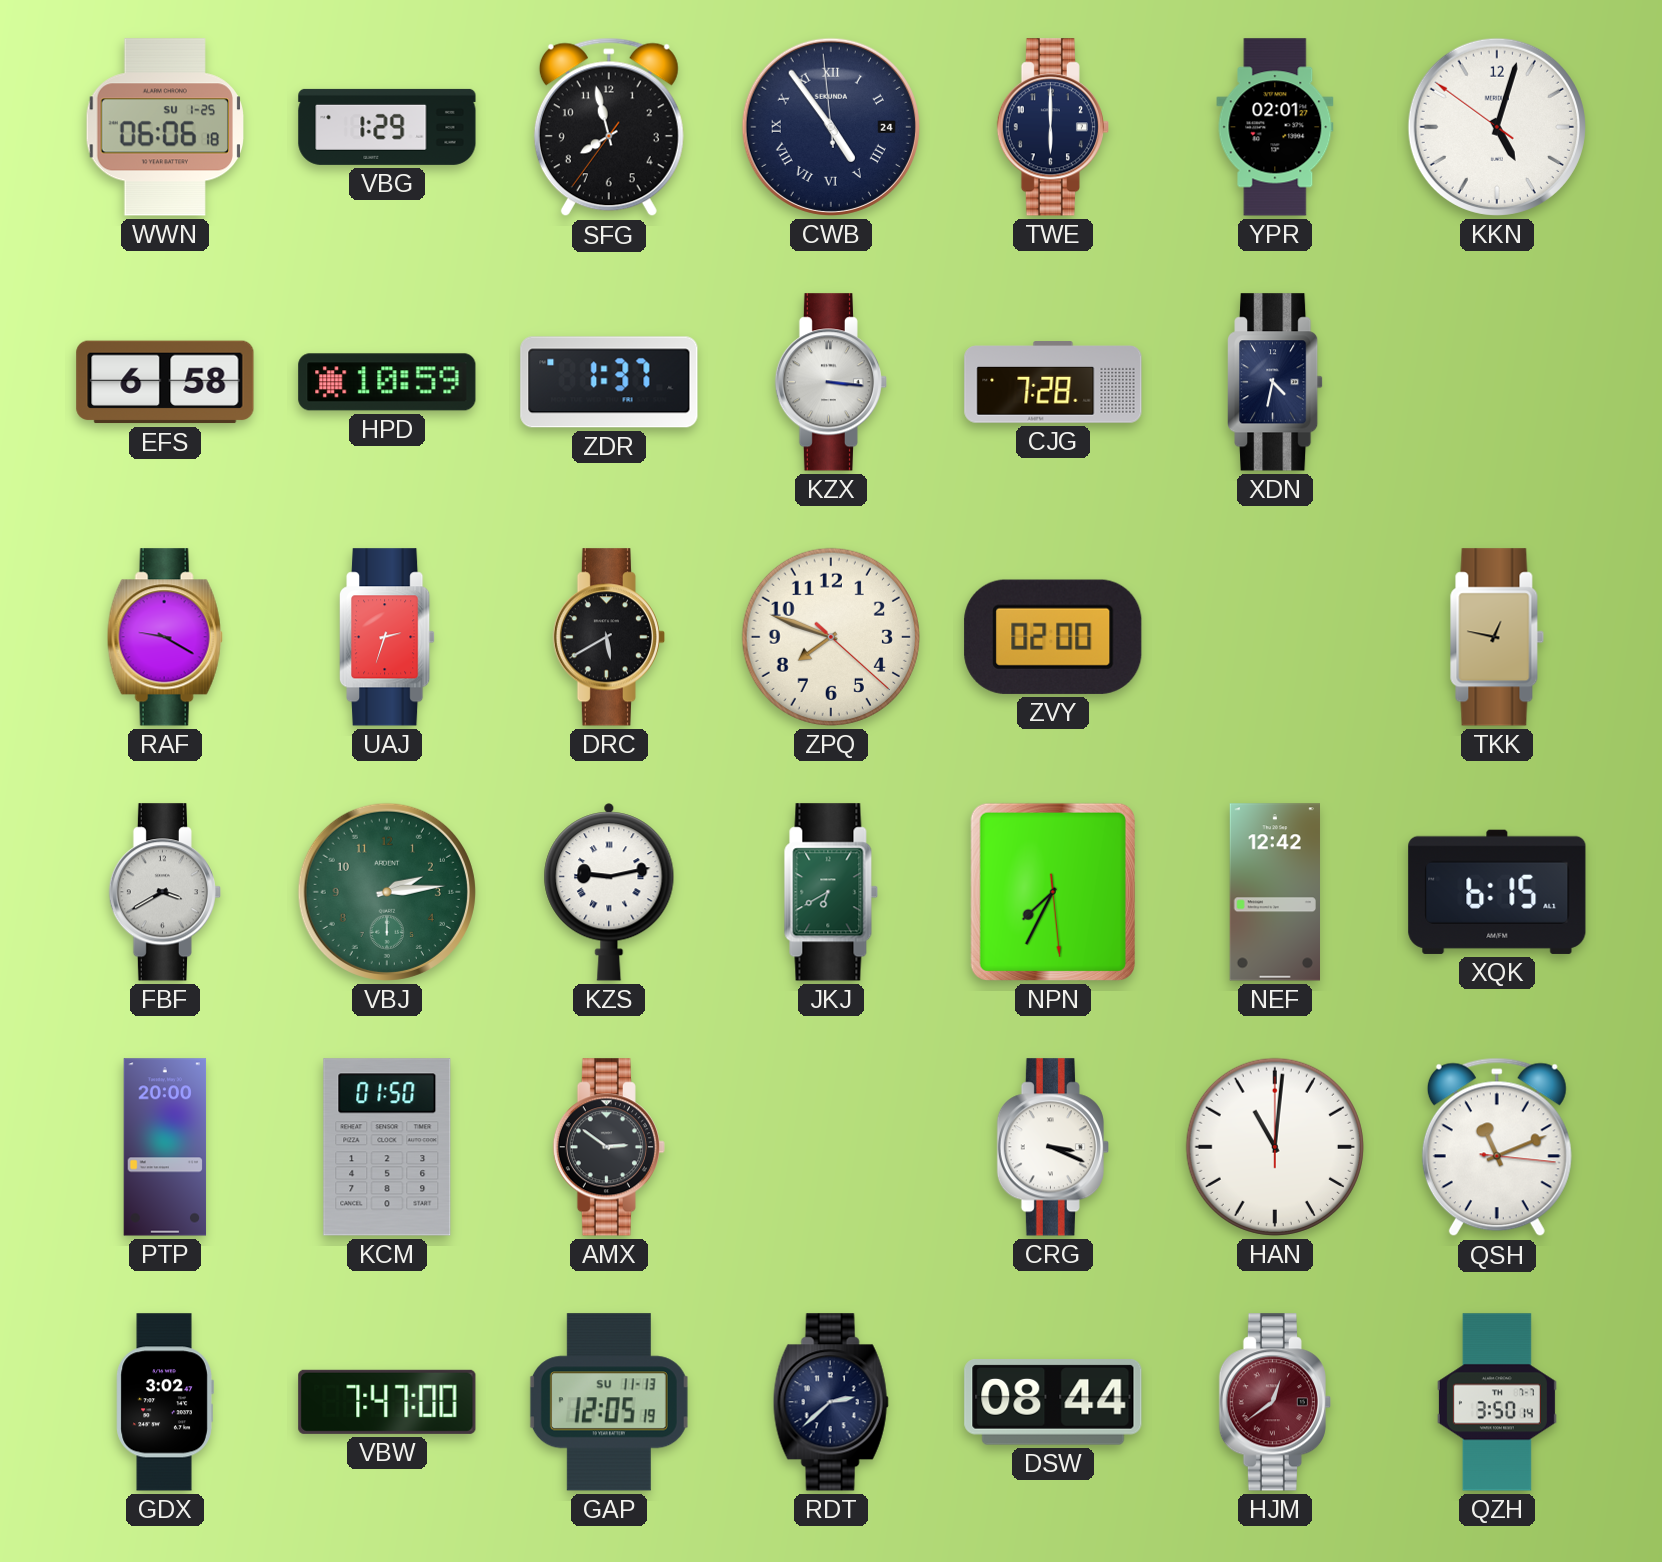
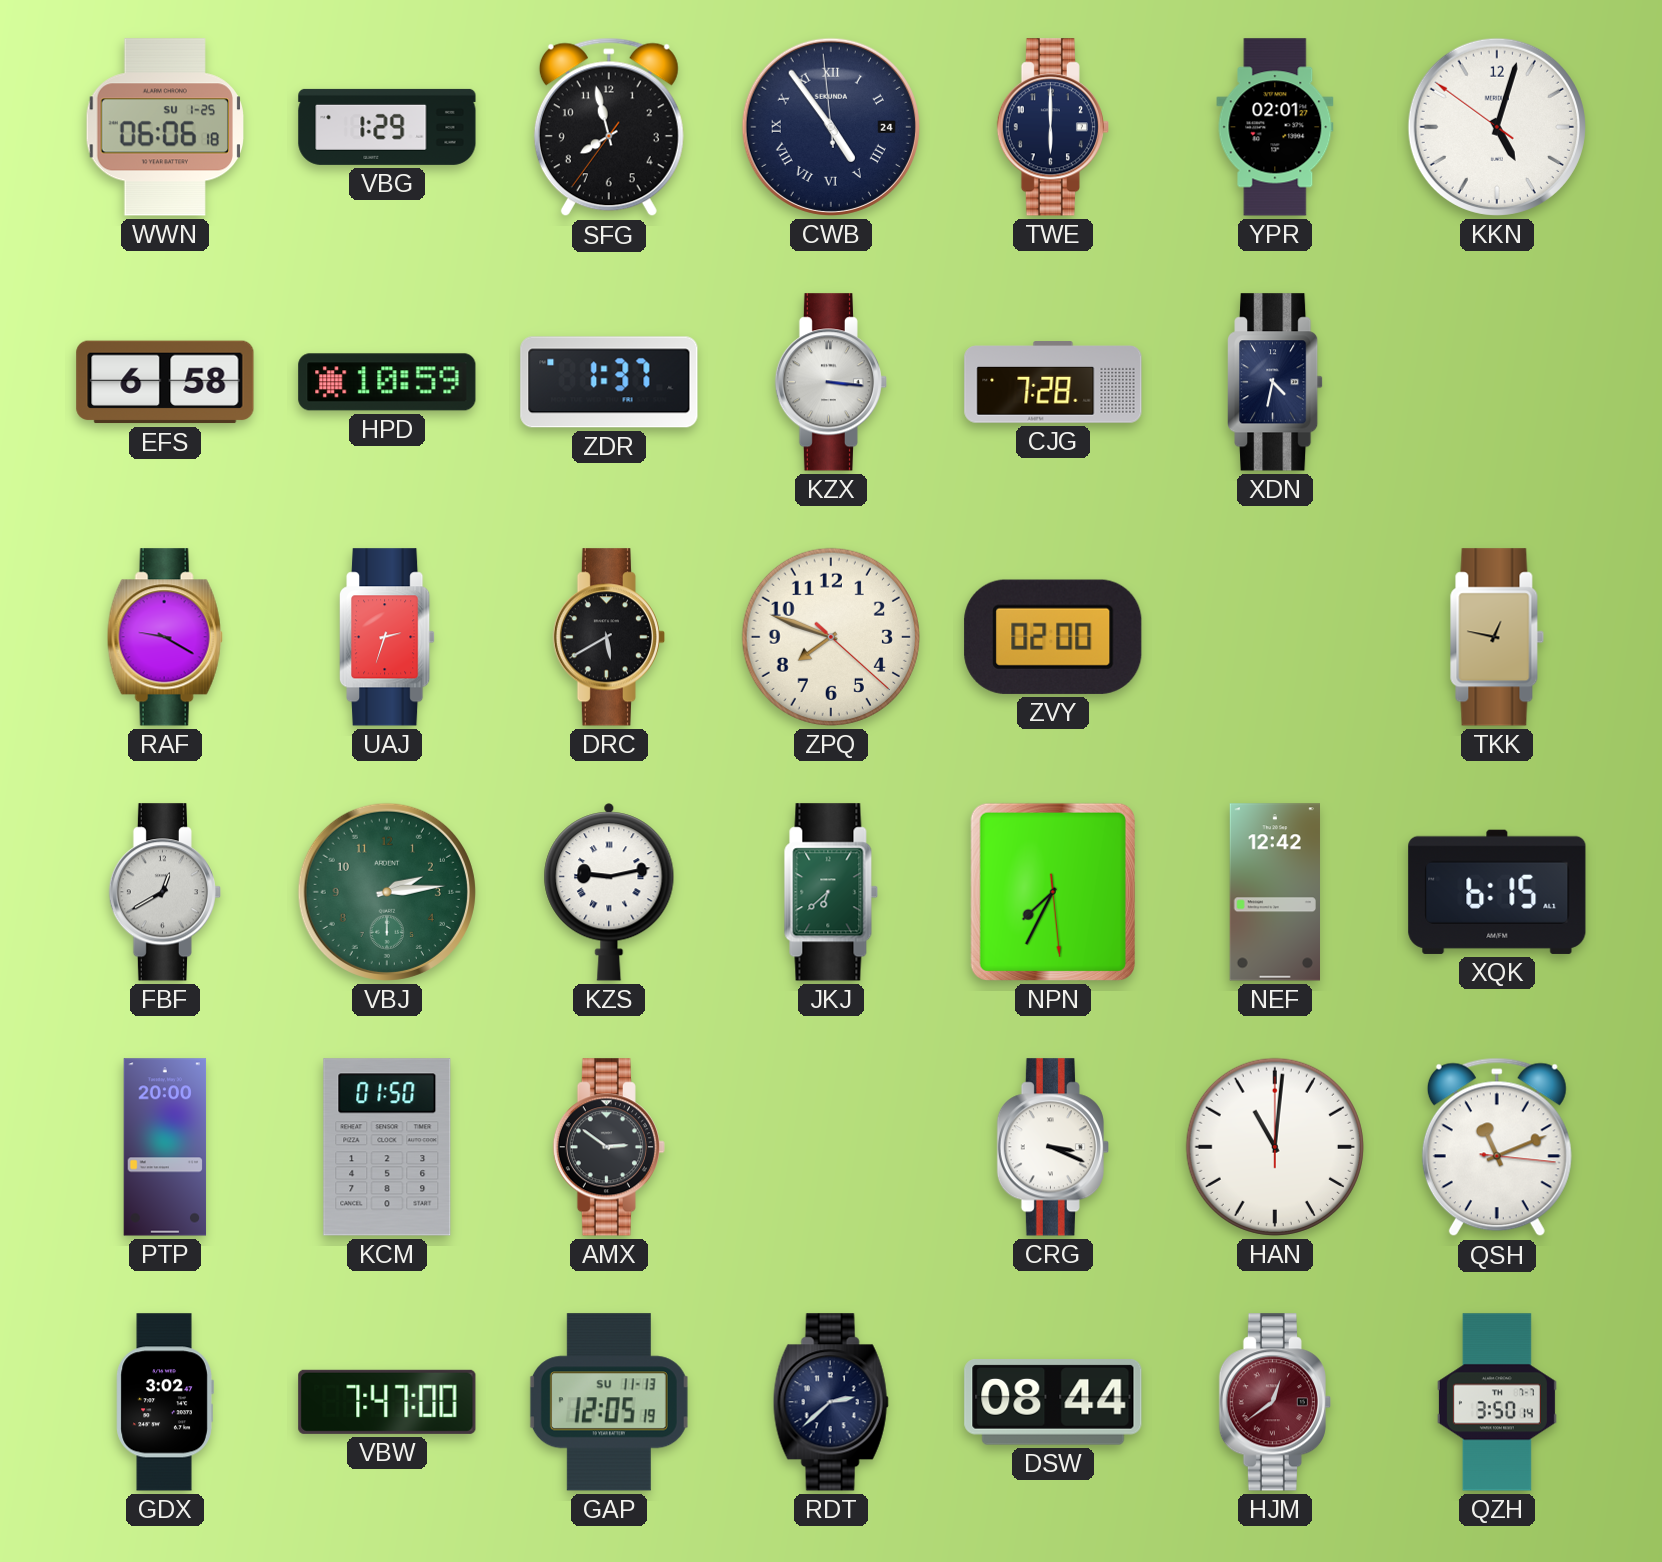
FBF: 3:40 -> 12:40 (164, 892)
JKJ: 6:40 -> 6:38 (831, 892)
